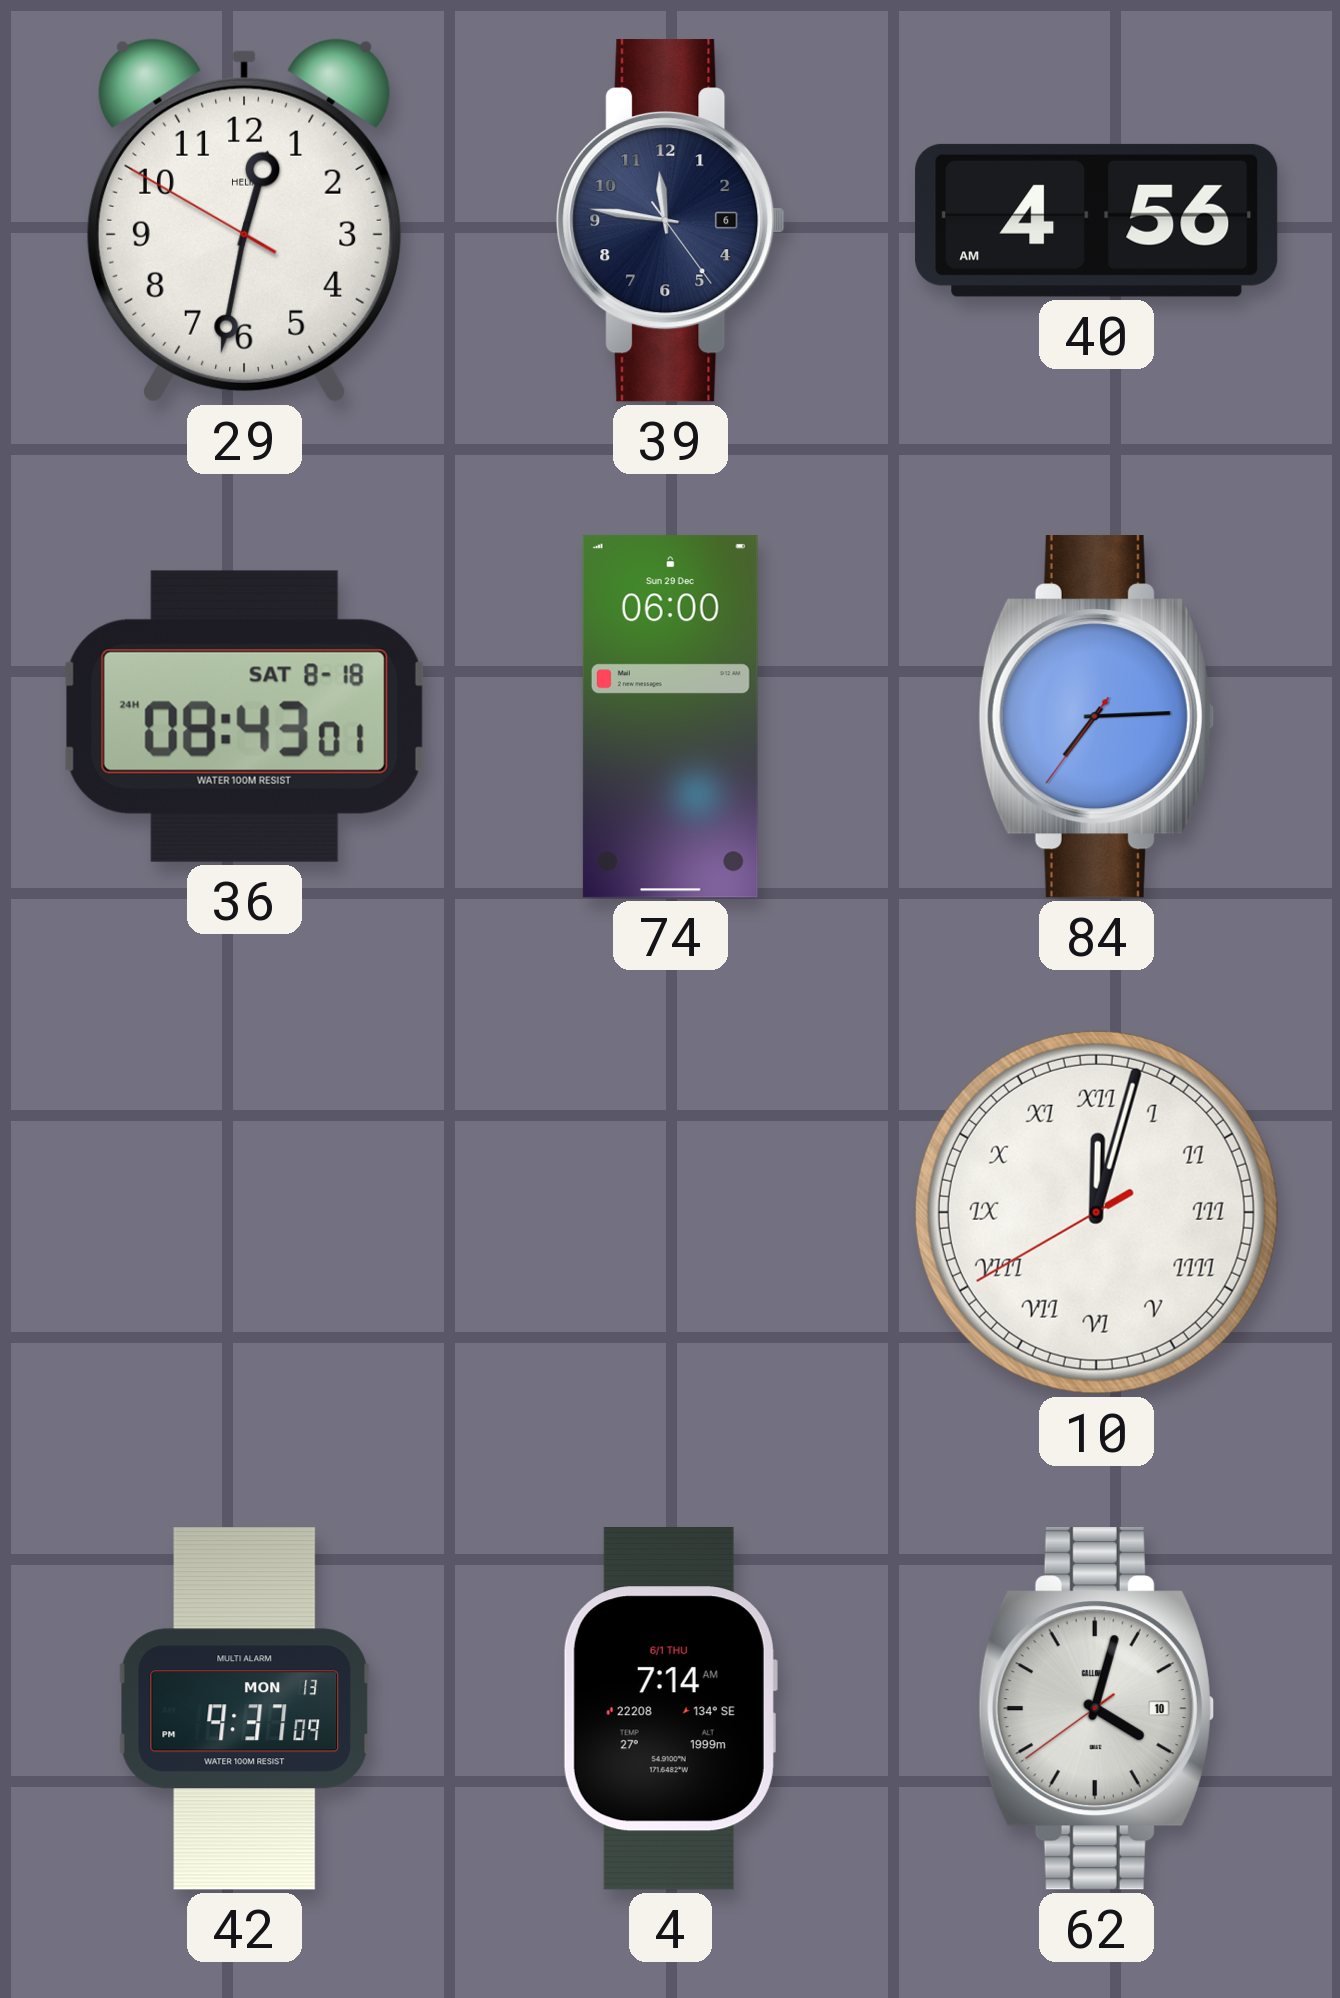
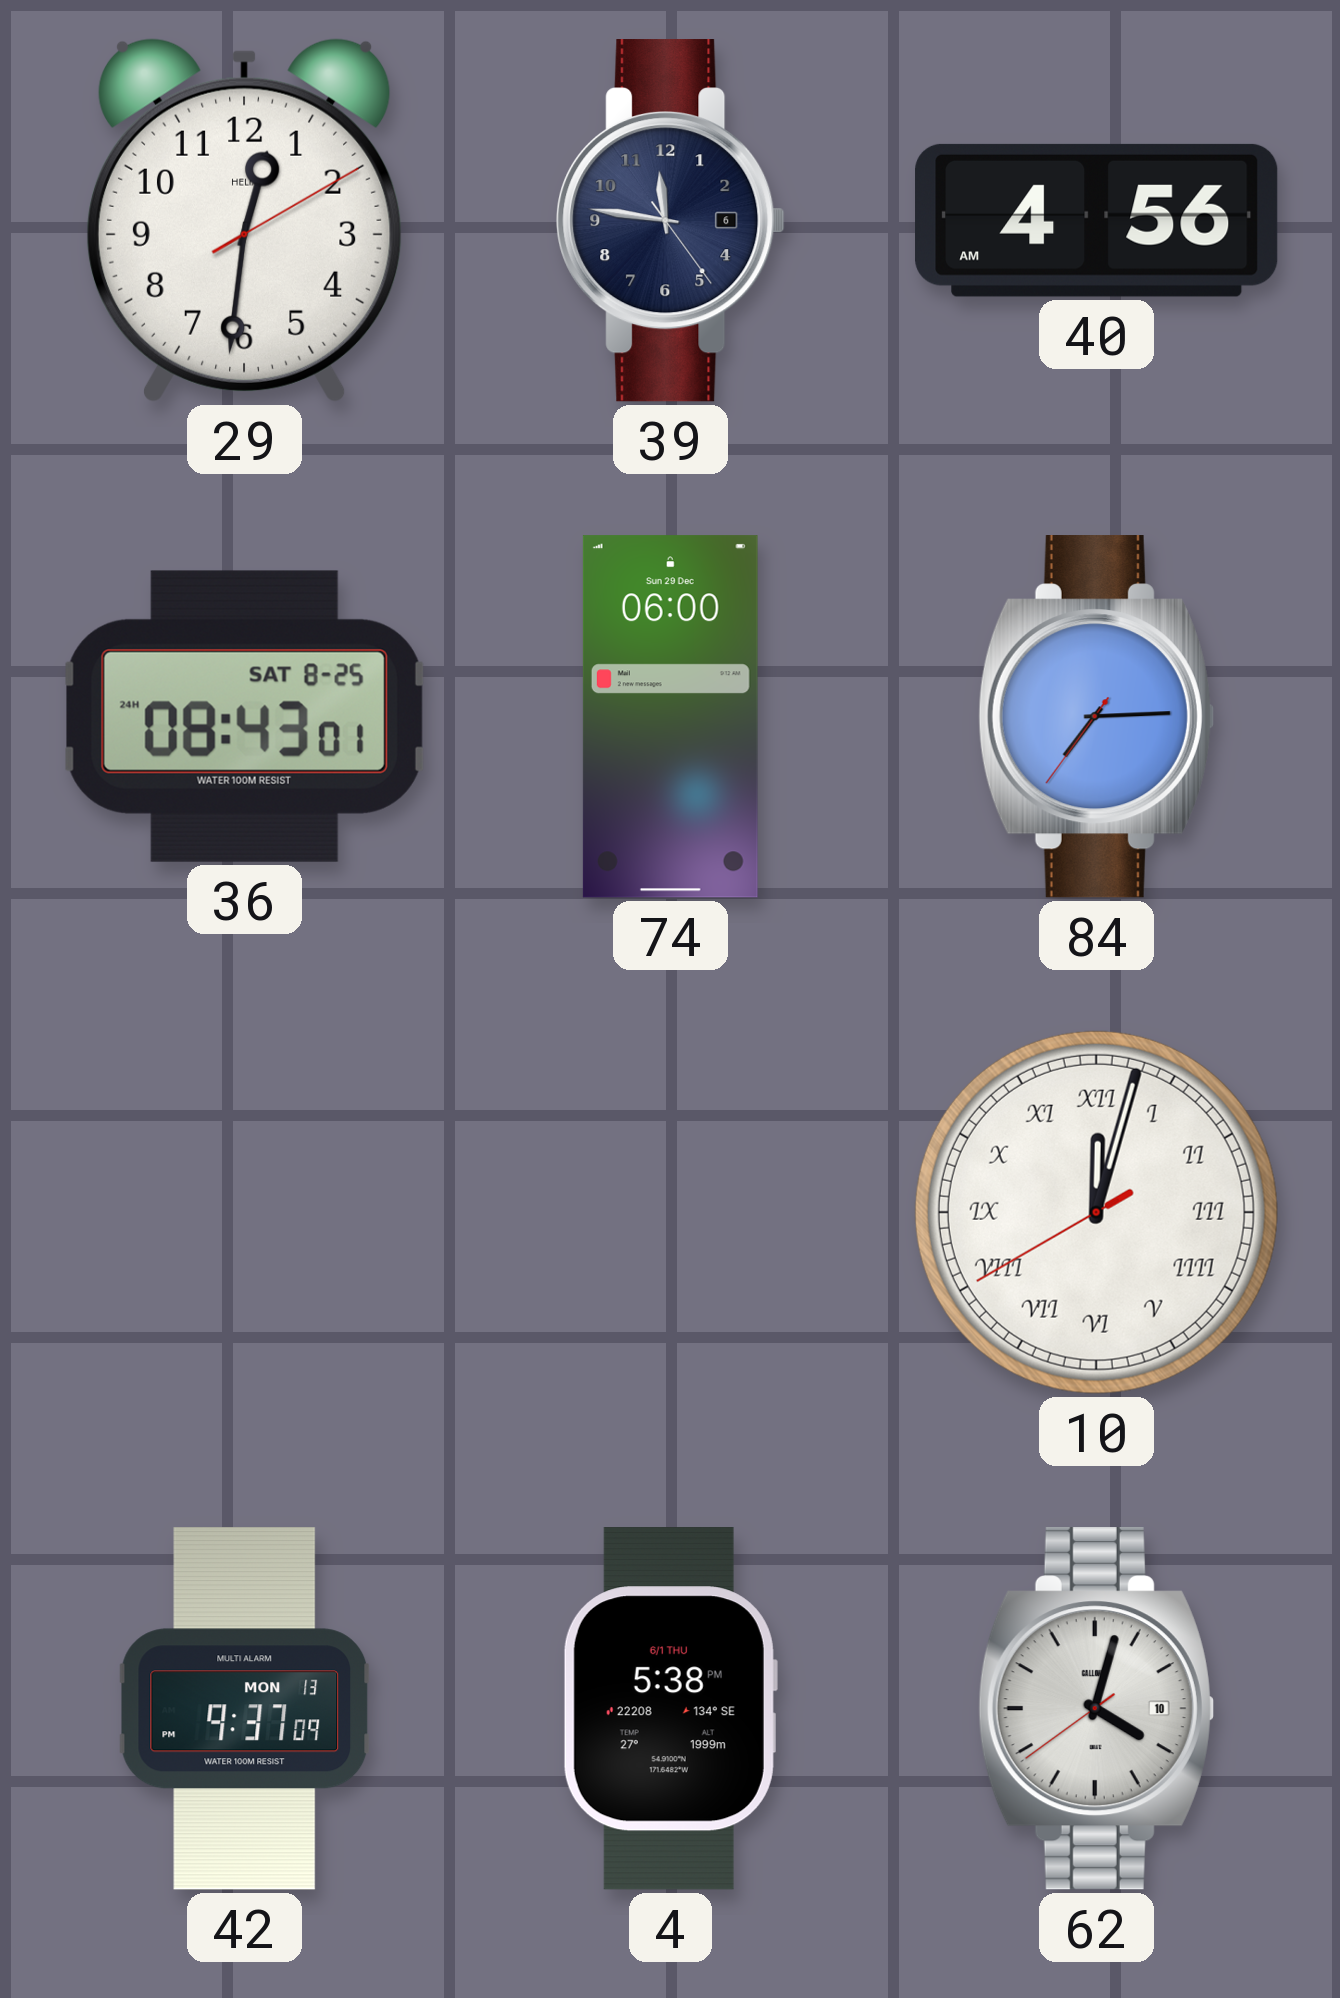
29: 12:31:50 -> 12:31:10 (244, 220)
36 date: SAT 8-18 -> SAT 8-25 (244, 716)
4: 7:14 -> 5:38 (670, 1709)
